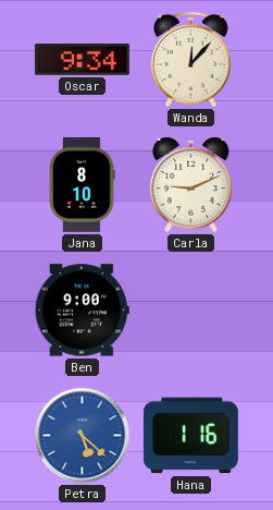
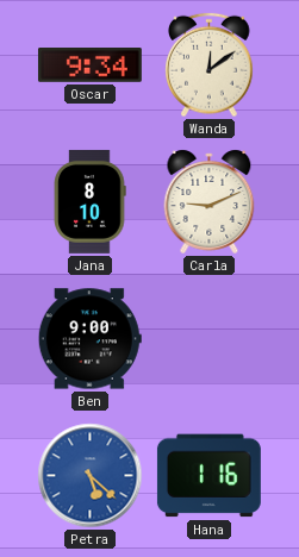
Wanda: 12:07 -> 12:09 (210, 65)
